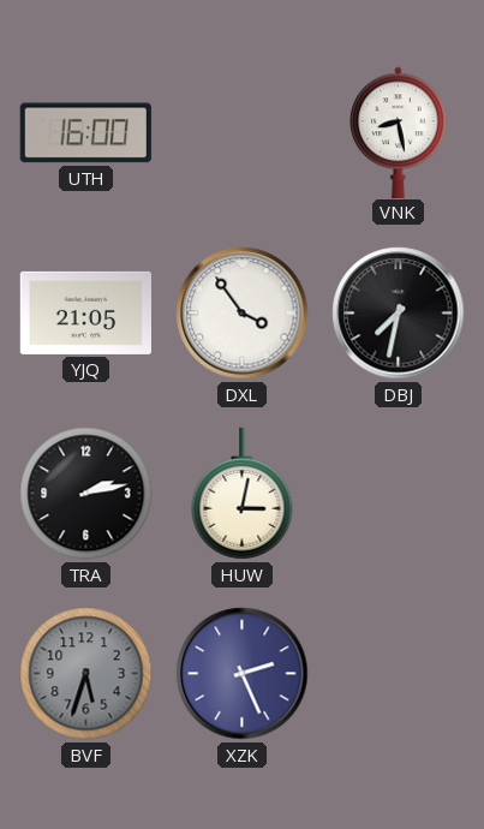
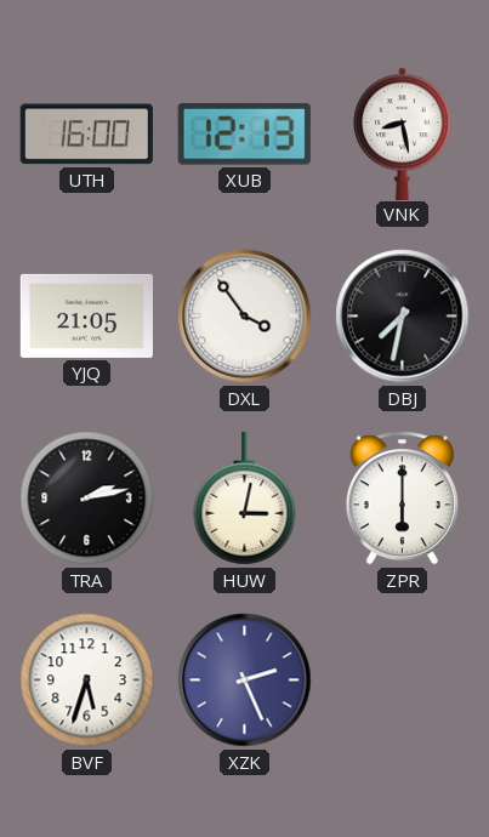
XUB: none -> 12:13 (244, 133)
ZPR: none -> 6:00 (402, 499)
BVF dial: grey -> white (87, 681)
